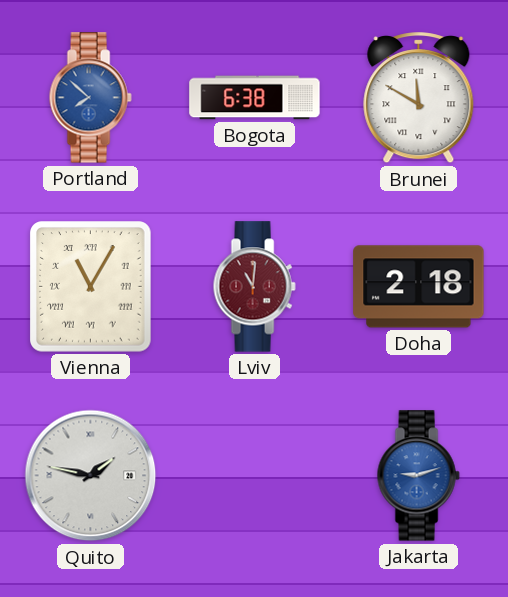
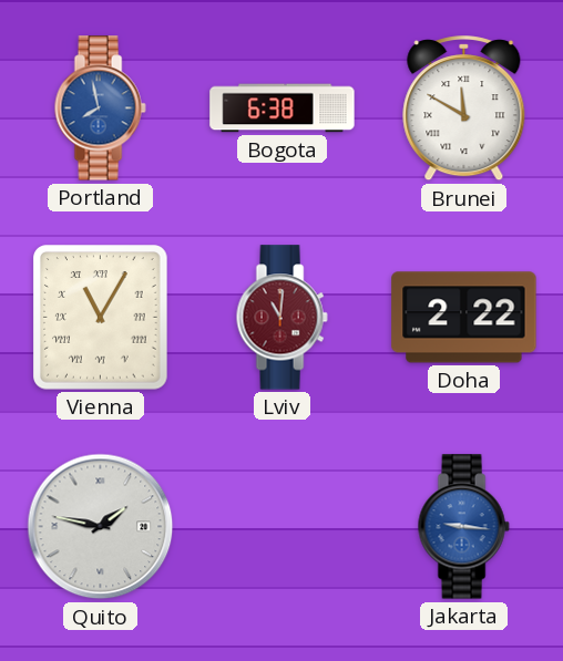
Portland: 7:52 -> 7:58 (100, 109)
Doha: 2:18 -> 2:22 (464, 318)
Jakarta: 9:12 -> 9:16 (463, 527)
